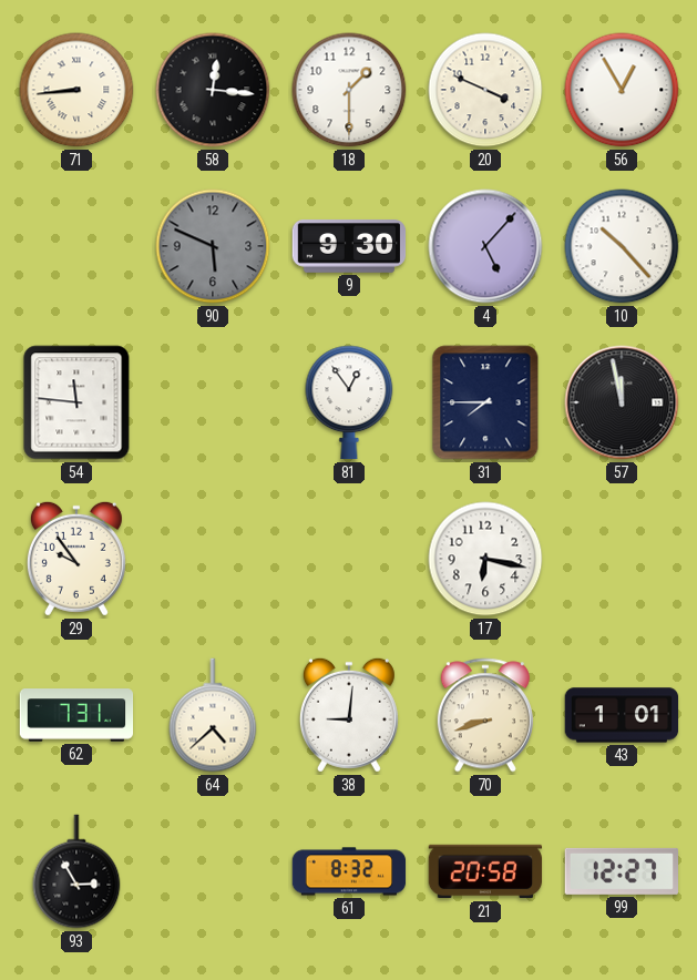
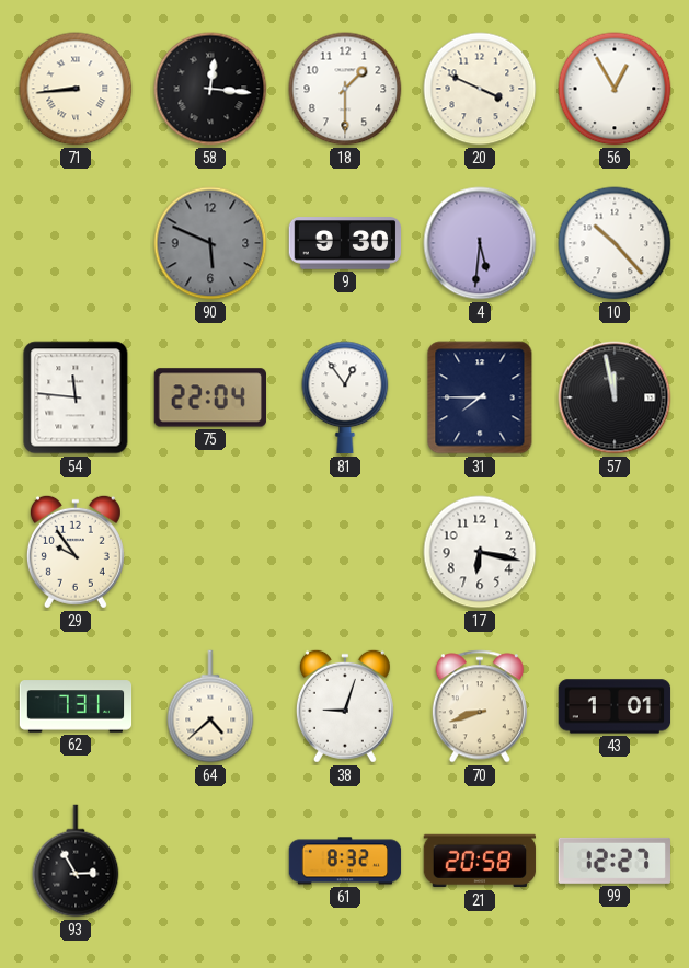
4: 5:07 -> 5:31 (480, 243)
75: none -> 22:04 (209, 397)
38: 9:01 -> 9:03 (345, 706)
